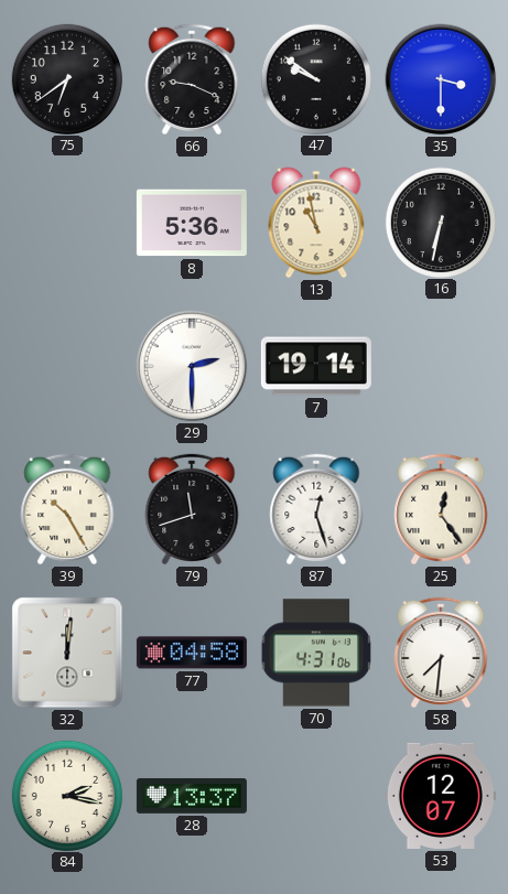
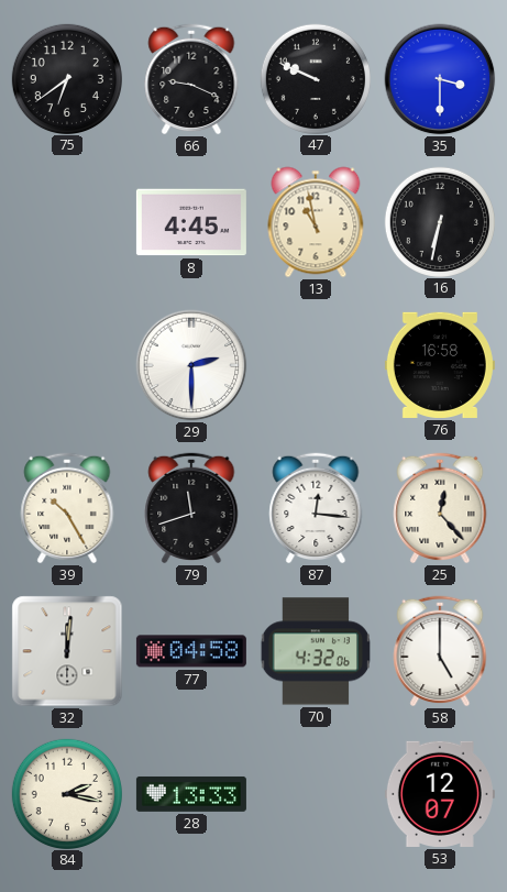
47: 9:51 -> 9:49 (315, 78)
8: 5:36 -> 4:45 (191, 222)
7: 19:14 -> none (316, 366)
76: none -> 16:58 (440, 365)
87: 12:27 -> 12:16 (316, 508)
25: 12:24 -> 12:23 (440, 508)
70: 4:31 -> 4:32 (315, 651)
58: 7:31 -> 5:00 (440, 651)
28: 13:37 -> 13:33 (191, 794)
